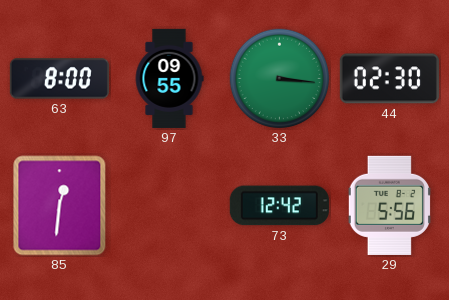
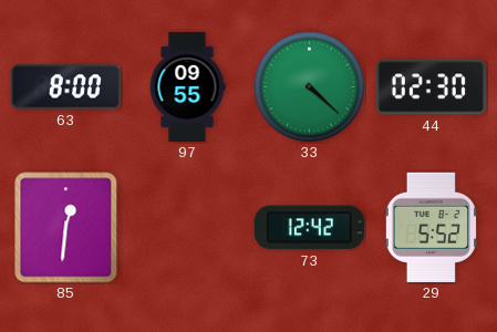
33: 3:16 -> 4:22 (310, 87)
29: 5:56 -> 5:52 (431, 227)
